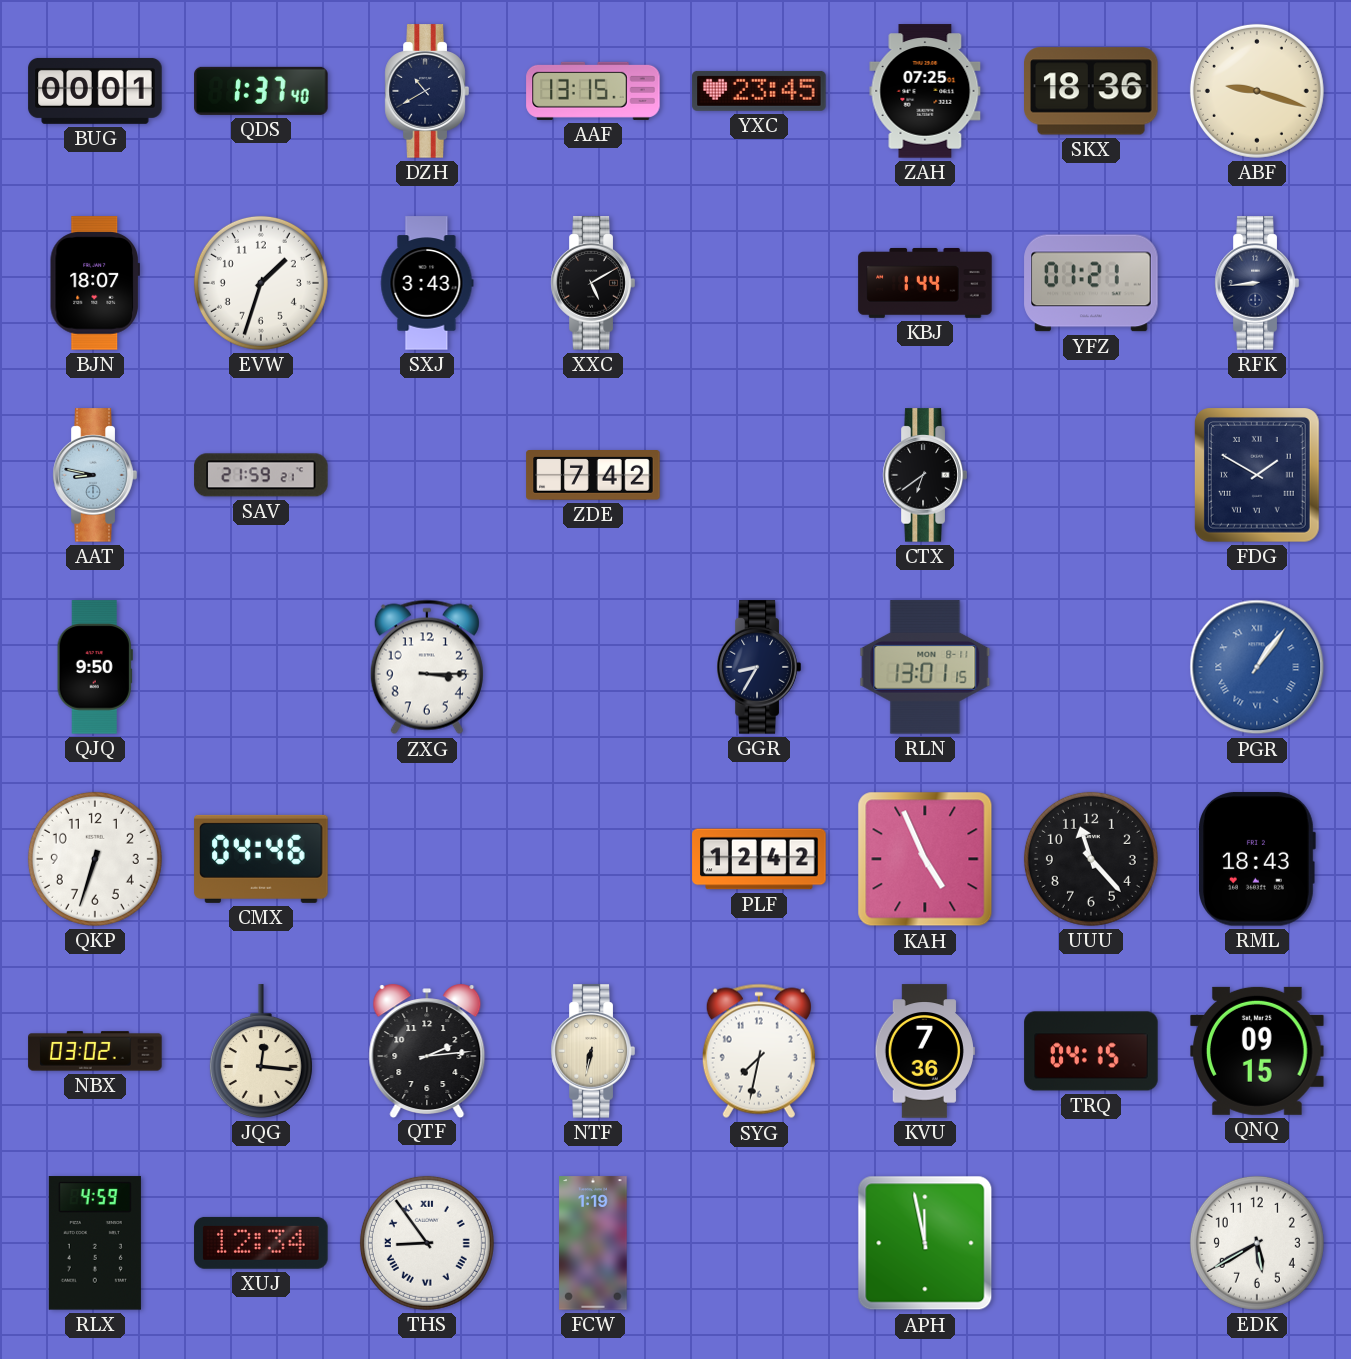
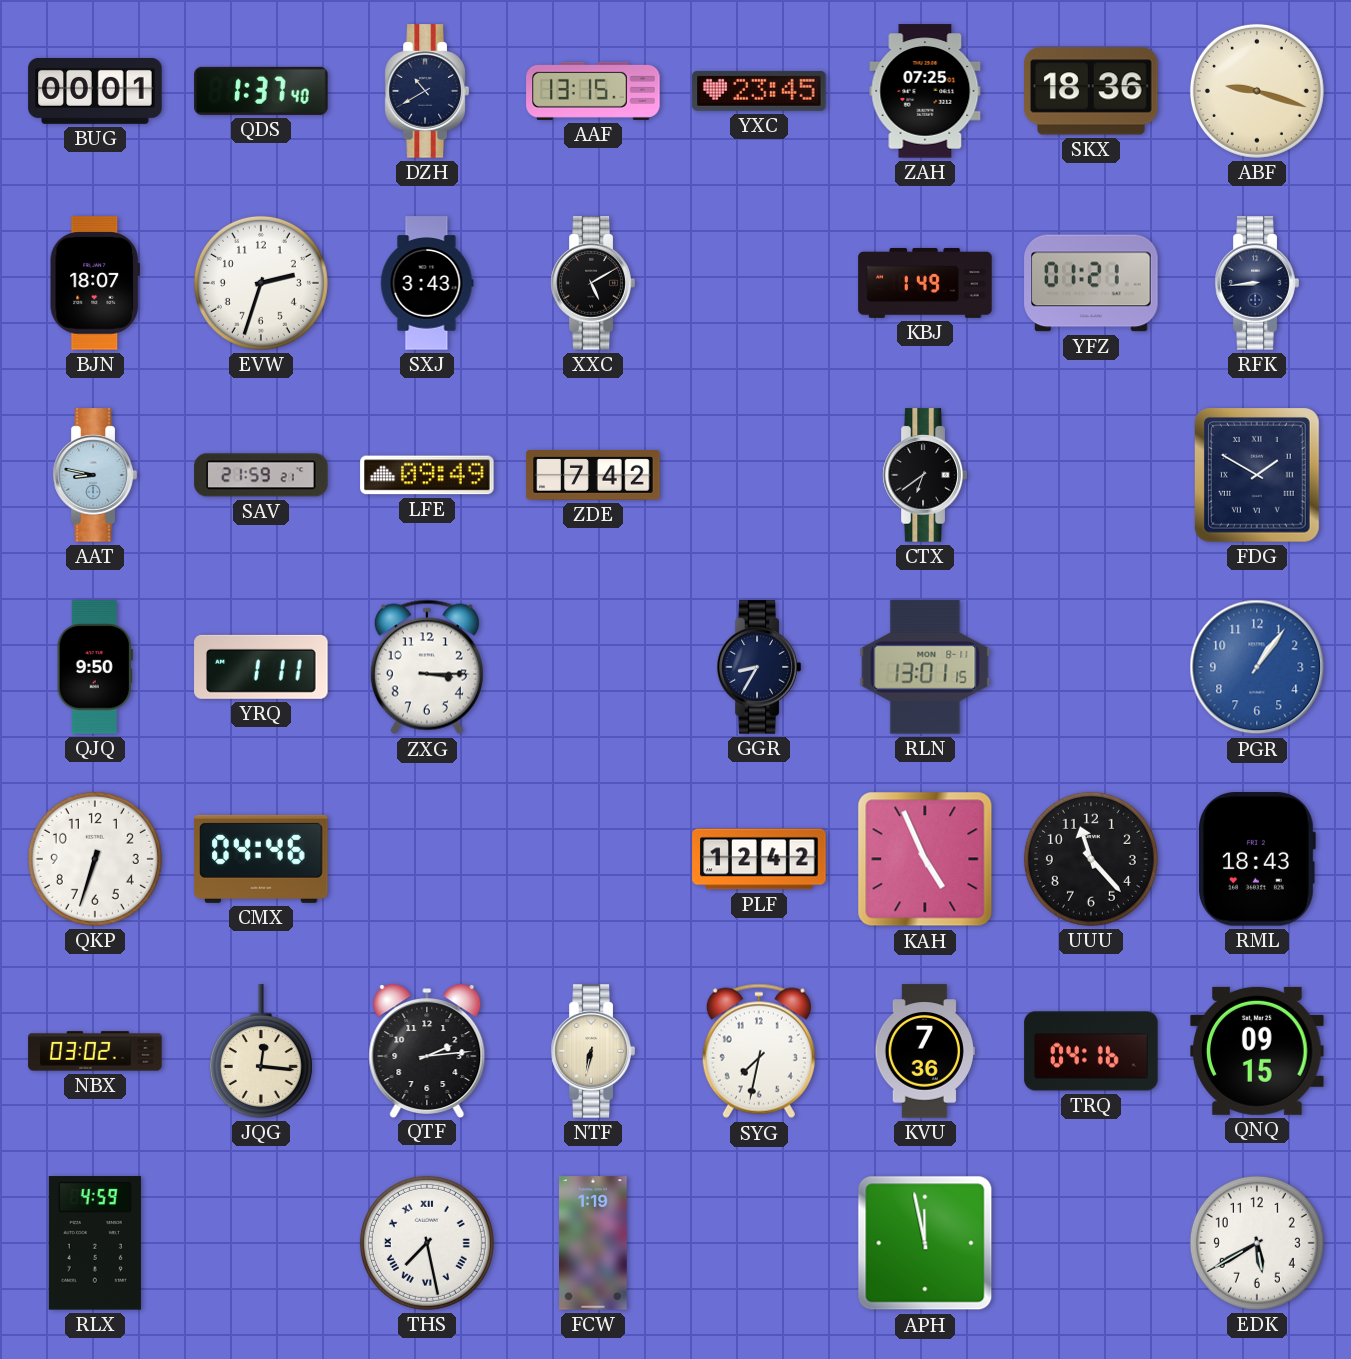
EVW: 1:33 -> 2:33 (261, 283)
KBJ: 1:44 -> 1:49 (925, 283)
LFE: none -> 09:49 (427, 475)
YRQ: none -> 1:11 (261, 667)
PGR numerals: Roman -> Arabic (1257, 667)
TRQ: 04:15 -> 04:16 (1091, 1051)
XUJ: 12:34 -> none (261, 1243)
THS: 8:54 -> 7:28 (427, 1243)
